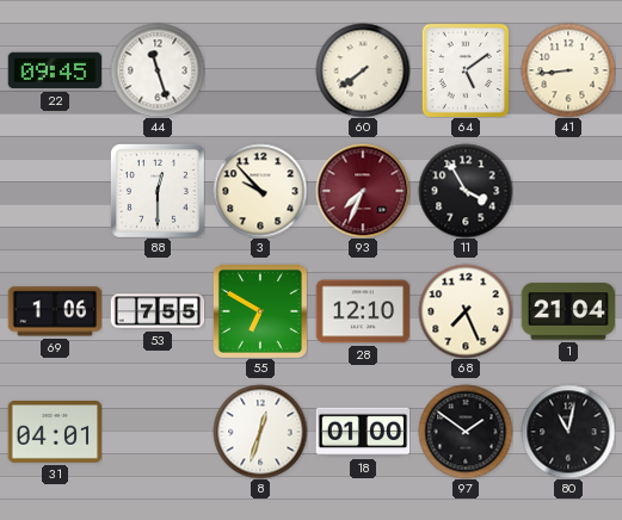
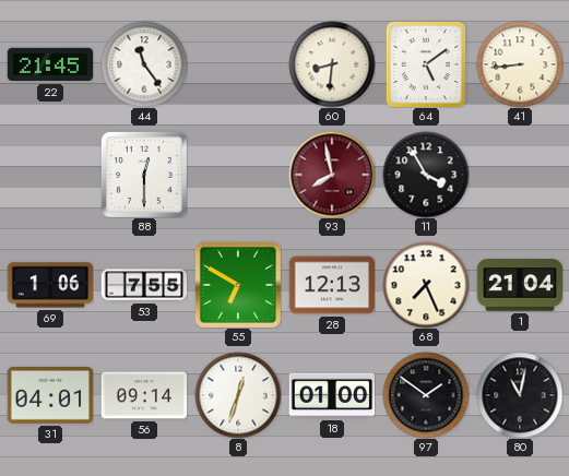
22: 09:45 -> 21:45 (50, 64)
44: 11:27 -> 11:24 (144, 64)
60: 7:39 -> 8:31 (332, 64)
3: 9:53 -> none (260, 191)
93: 7:34 -> 7:58 (332, 175)
28: 12:10 -> 12:13 (332, 285)
56: none -> 09:14 (144, 395)
